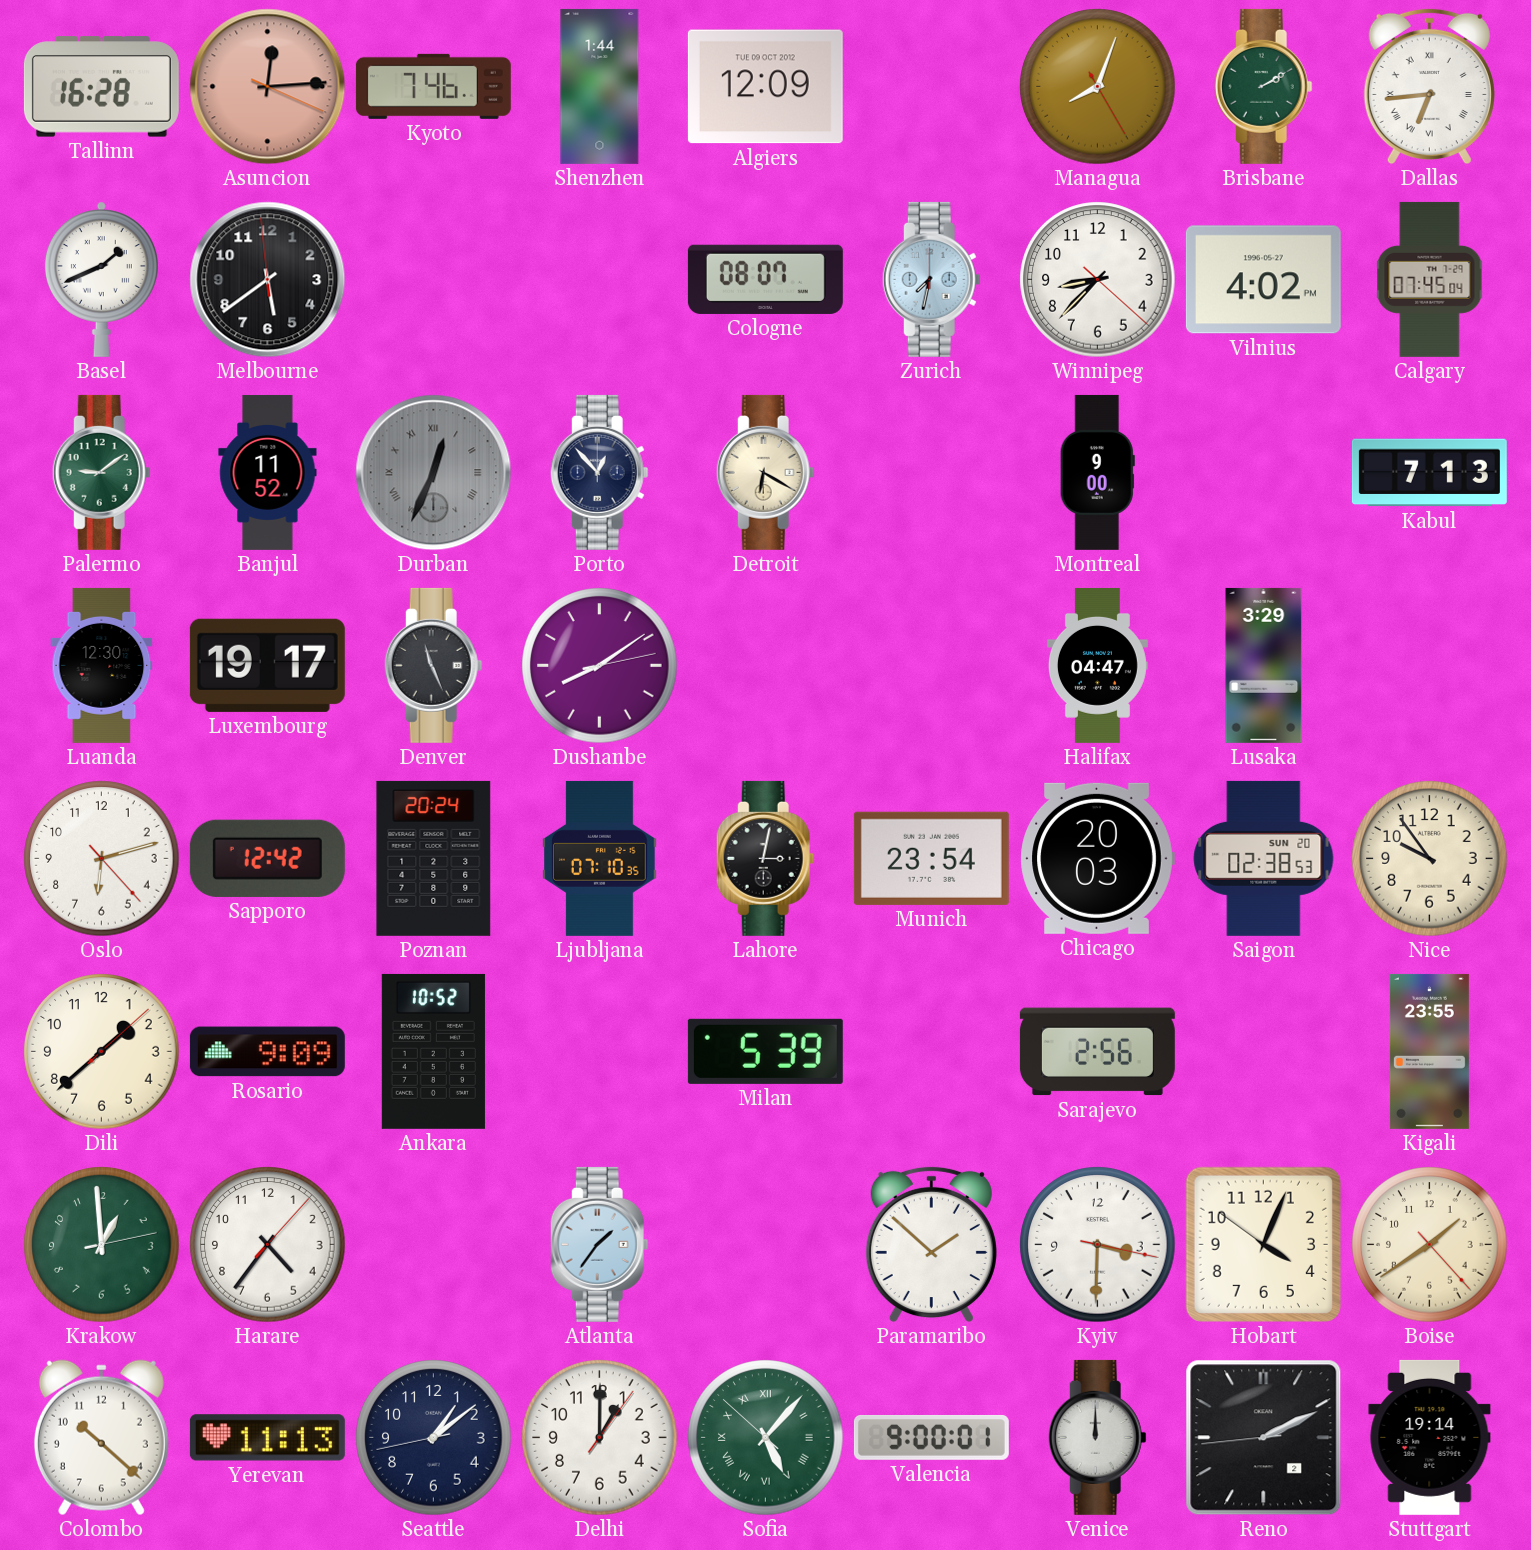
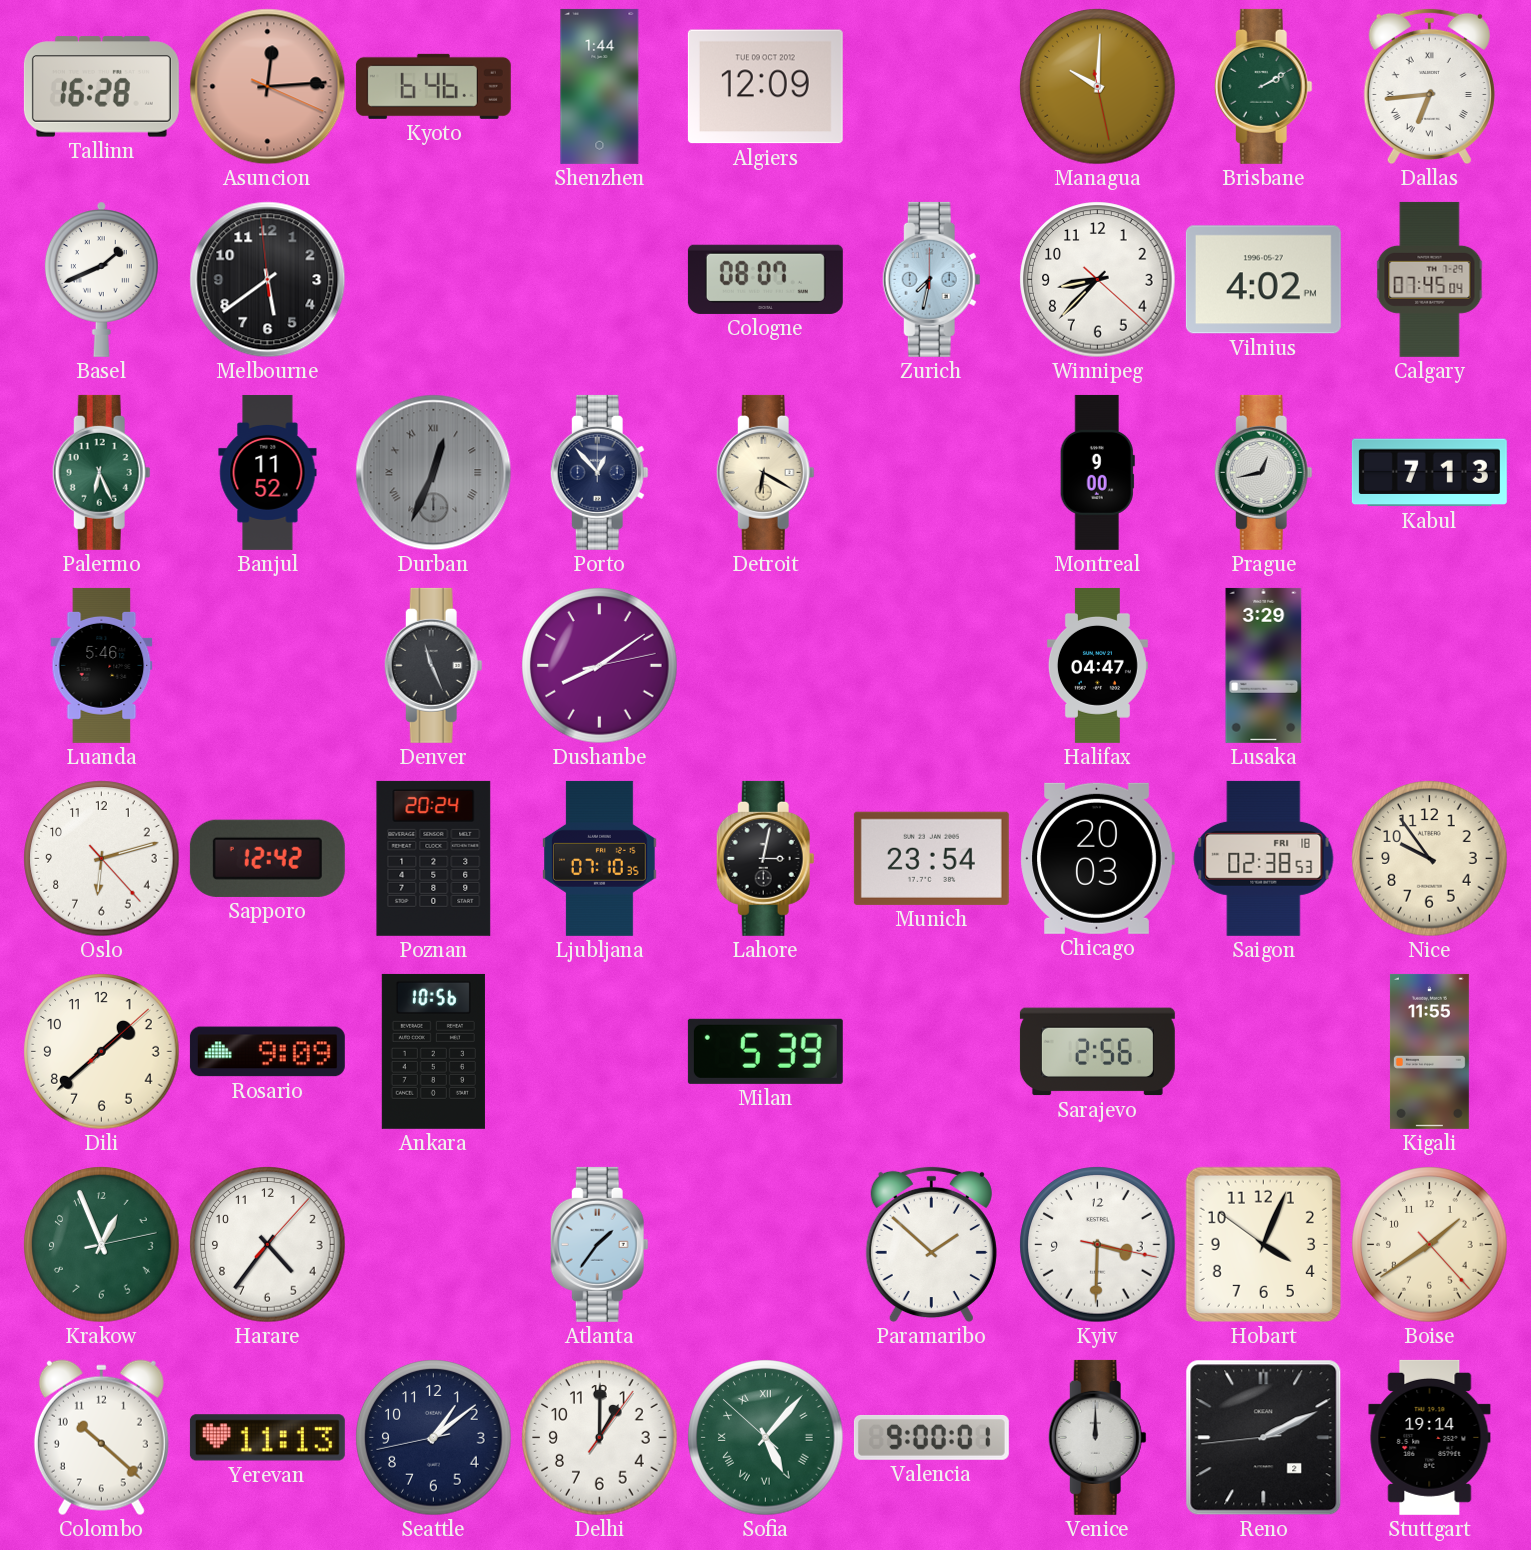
Kyoto: 7:46 -> 6:46 (433, 86)
Managua: 8:03 -> 10:00 (1098, 87)
Palermo: 9:09 -> 6:26 (101, 472)
Prague: none -> 12:43 (1263, 472)
Luanda: 12:30 -> 5:46 (102, 665)
Luxembourg: 19:17 -> none (267, 665)
Saigon date: SUN 20 -> FRI 18 (1264, 858)
Ankara: 10:52 -> 10:56 (433, 1051)
Kigali: 23:55 -> 11:55 (1429, 1051)
Krakow: 12:59 -> 12:56 (102, 1245)
